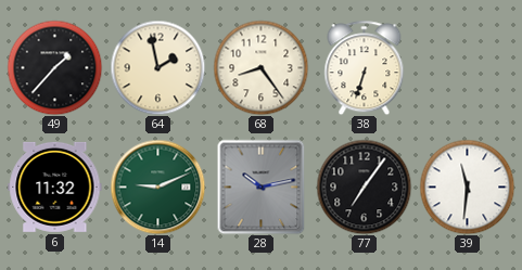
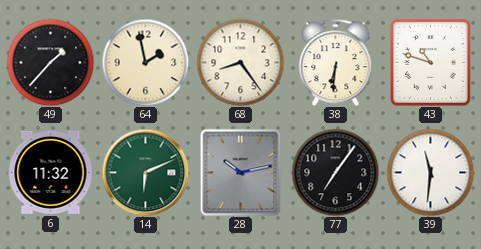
38: 6:33 -> 6:31 (336, 62)
43: none -> 10:48 (430, 62)
14: 9:11 -> 6:11 (145, 172)
